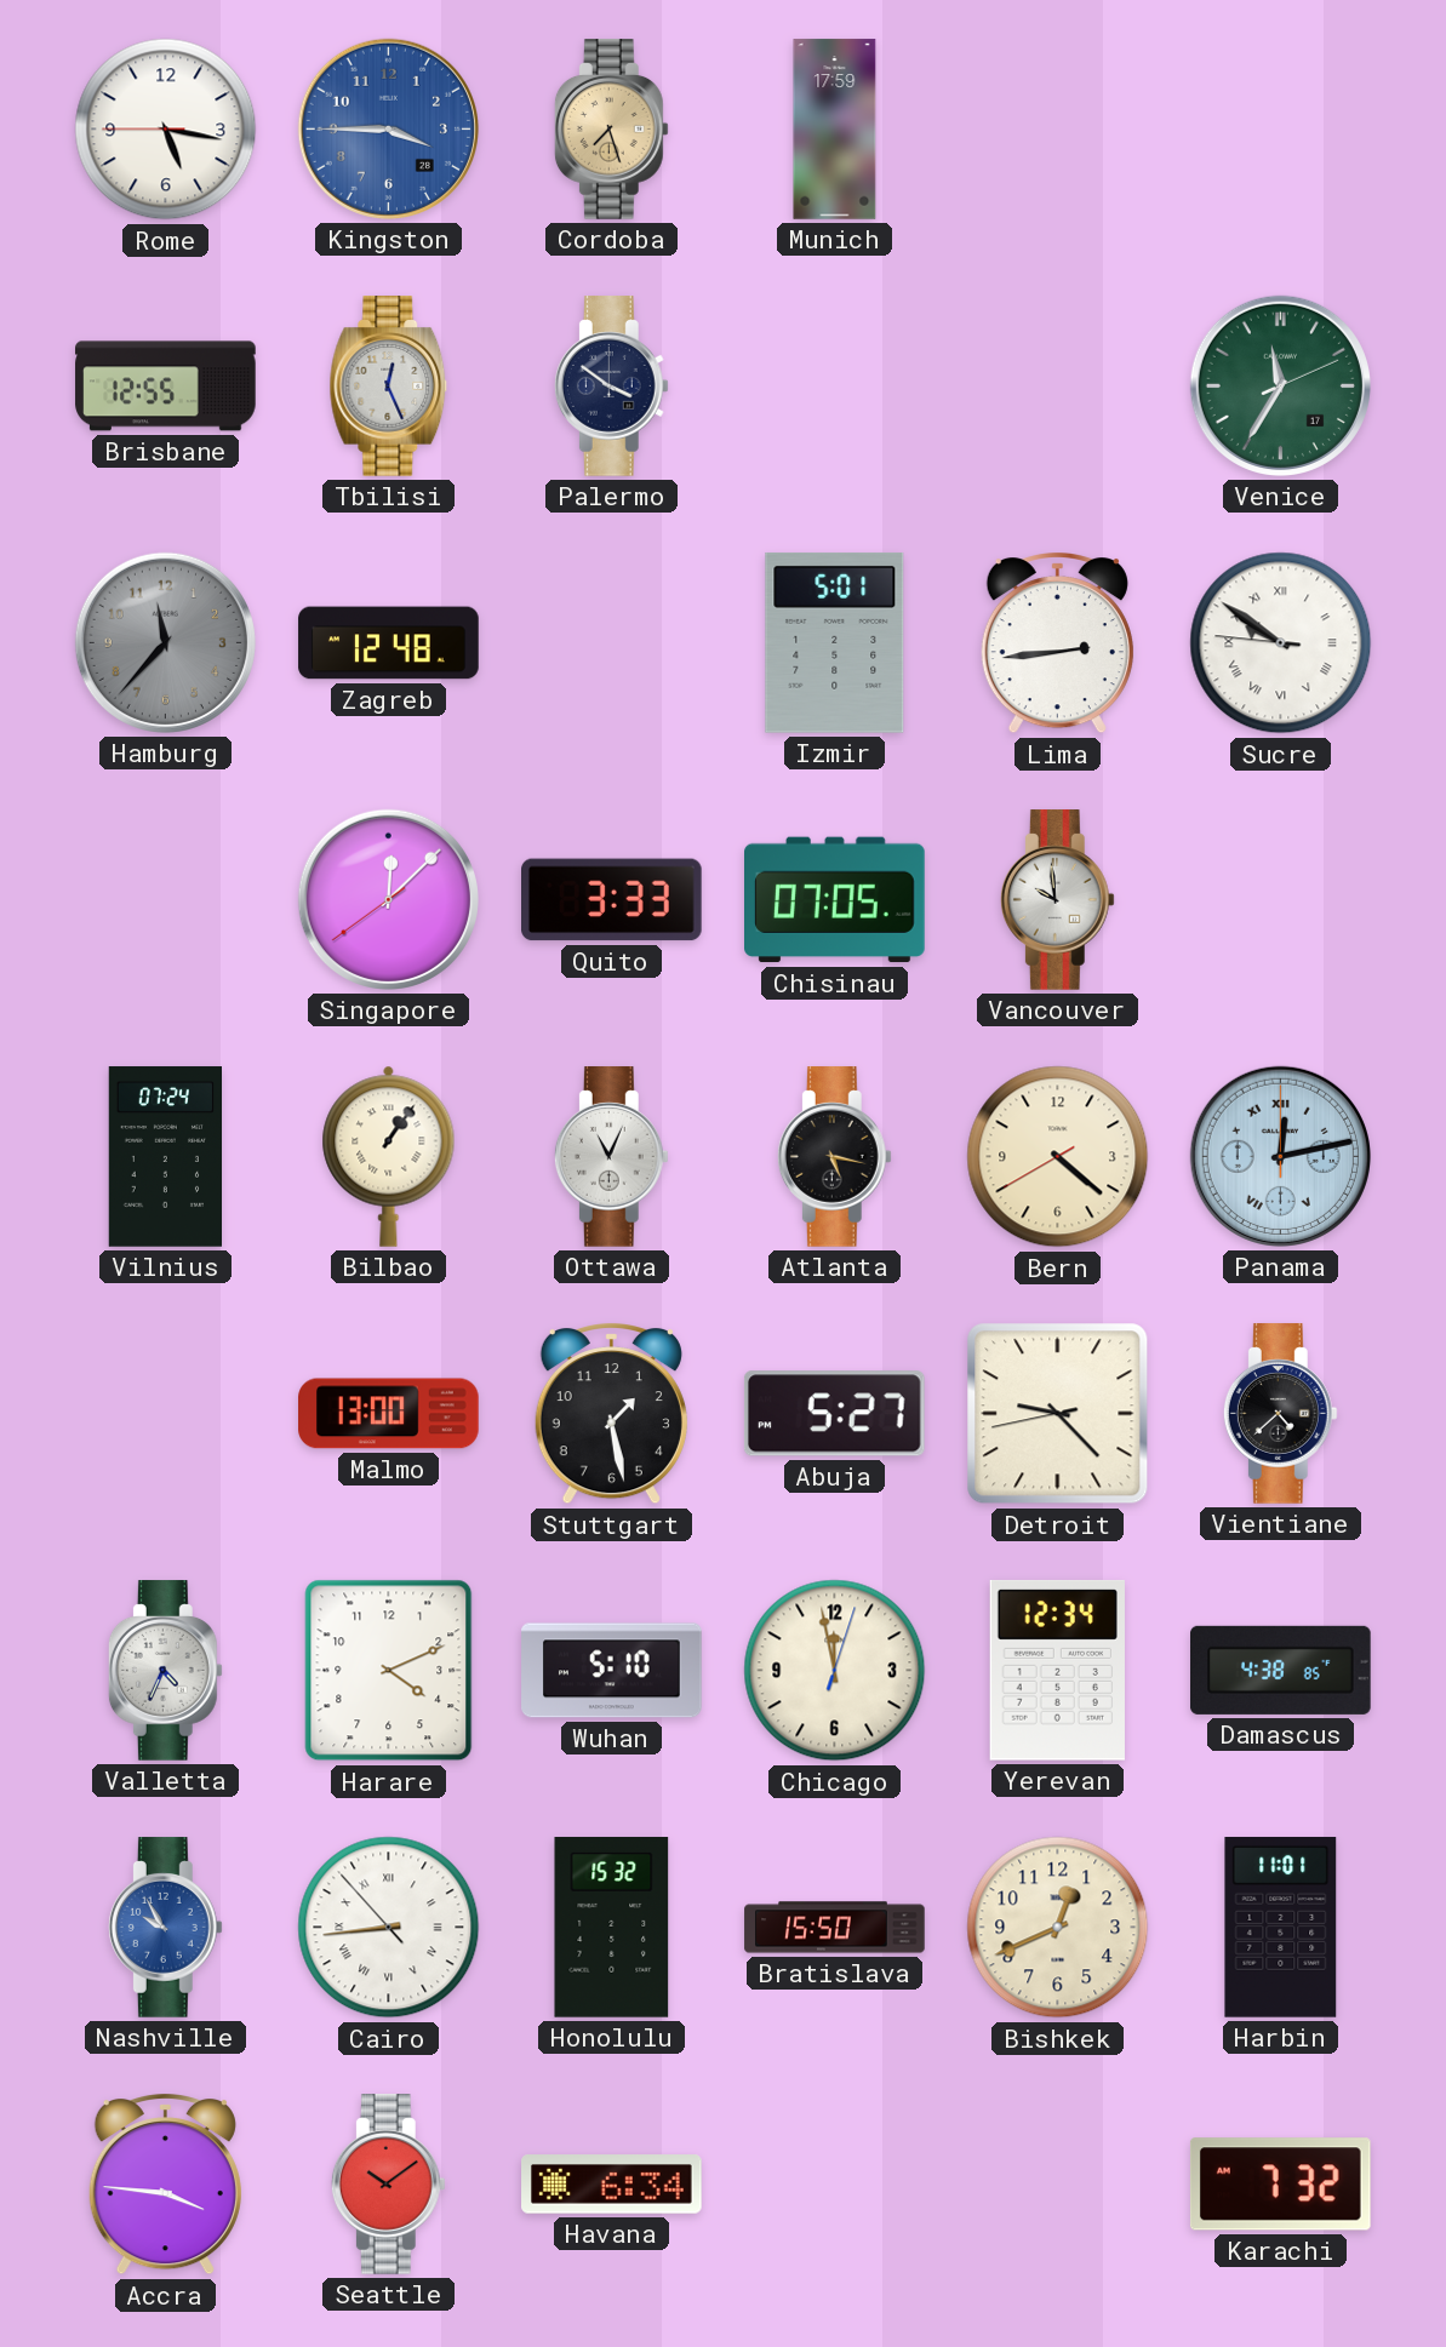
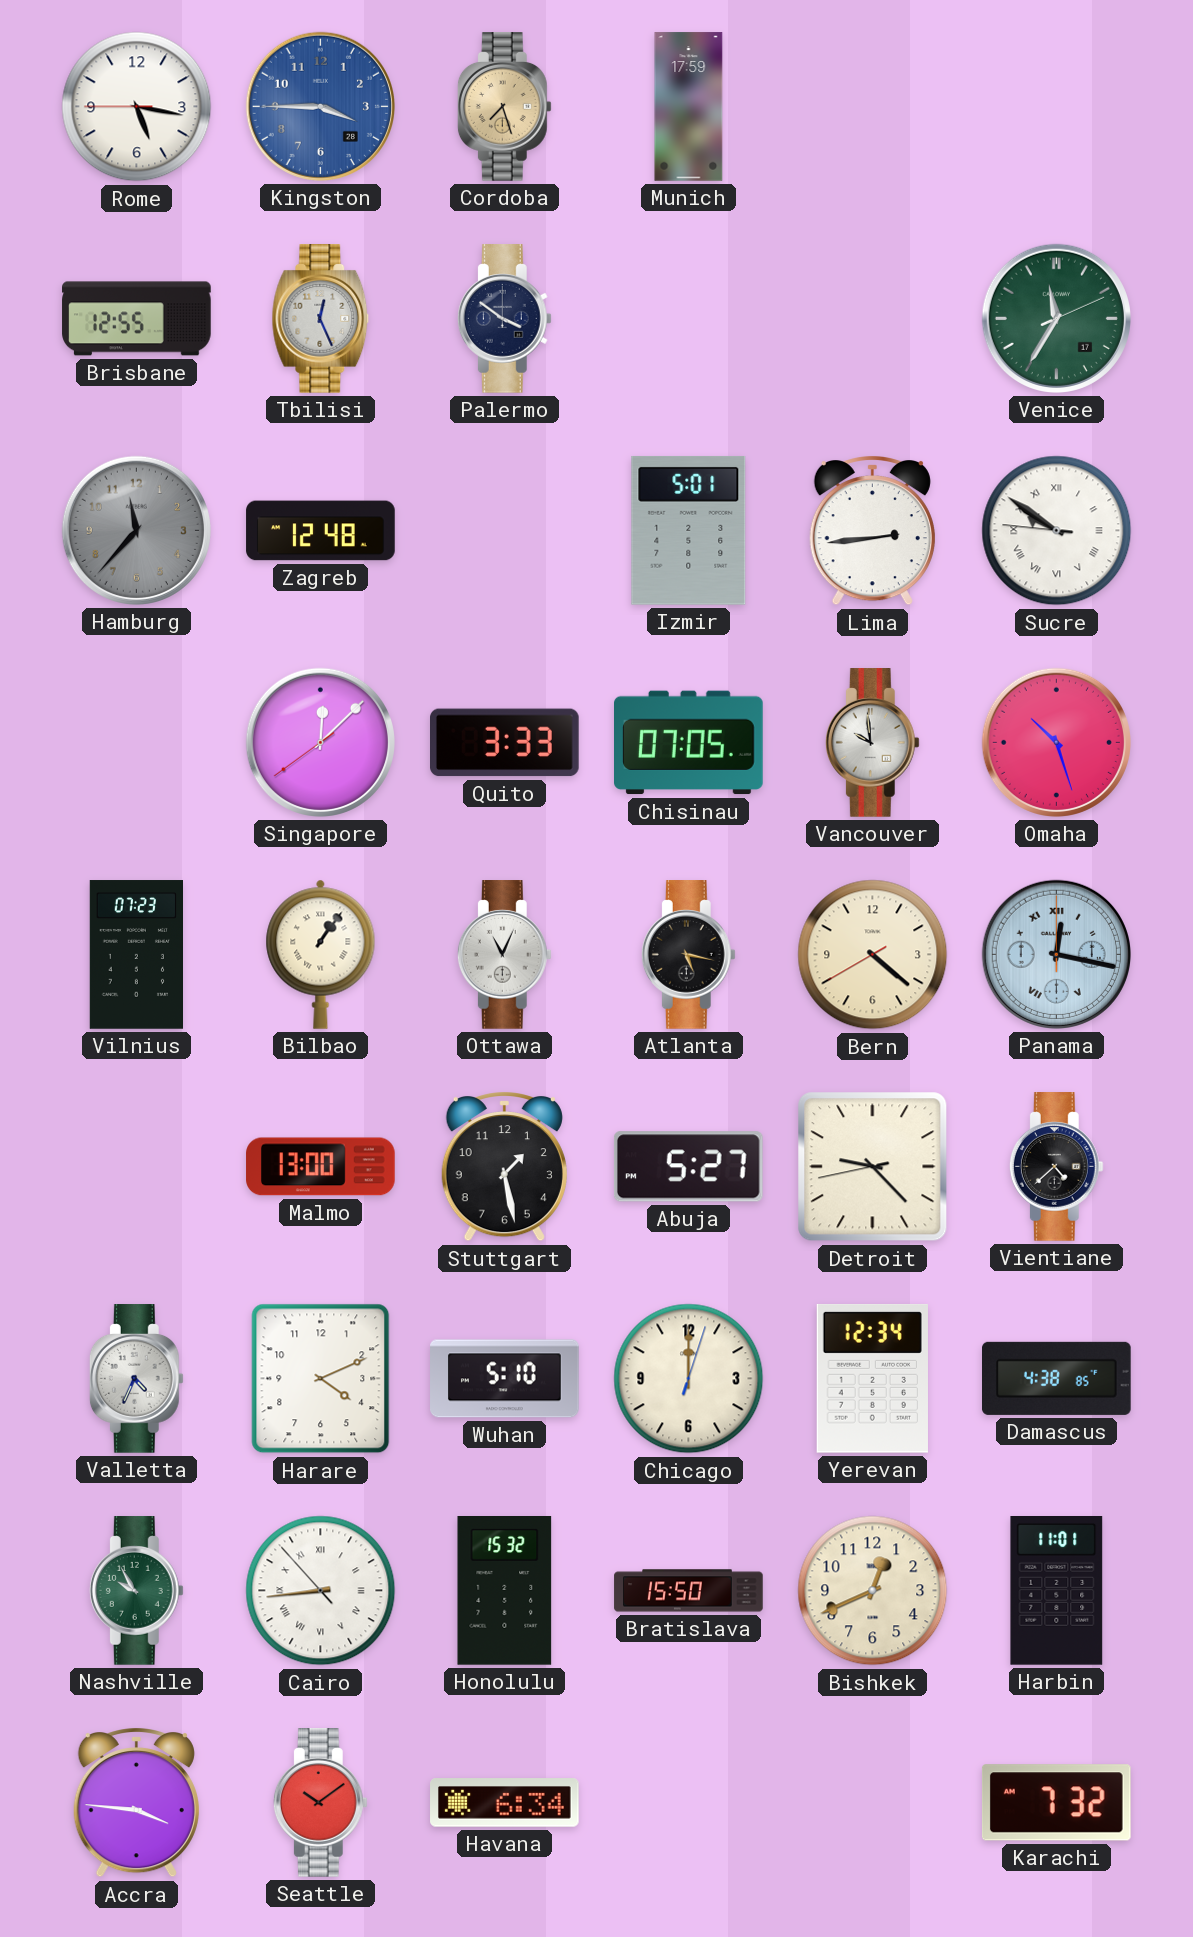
Omaha: none -> 10:27 (1056, 742)
Vilnius: 07:24 -> 07:23 (136, 955)
Panama: 12:13 -> 12:17 (1056, 954)
Chicago: 11:58 -> 12:00 (689, 1379)
Nashville dial: blue -> green (136, 1591)
